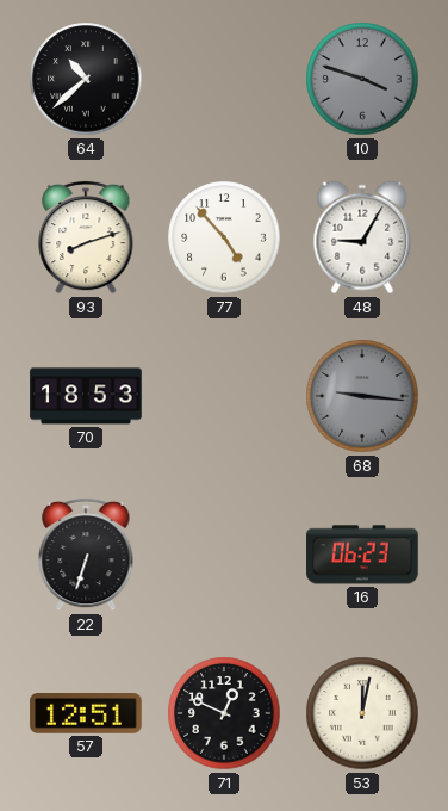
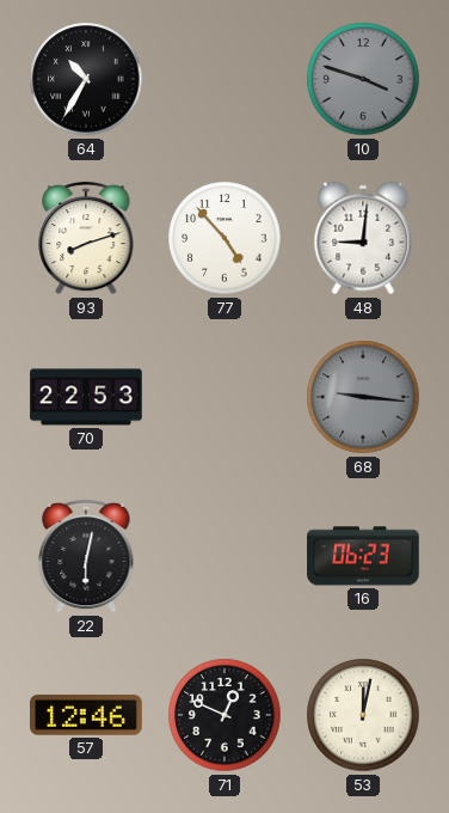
64: 10:38 -> 10:35 (86, 79)
48: 9:05 -> 9:01 (363, 238)
70: 18:53 -> 22:53 (86, 397)
22: 6:33 -> 6:02 (86, 556)
57: 12:51 -> 12:46 (86, 716)
